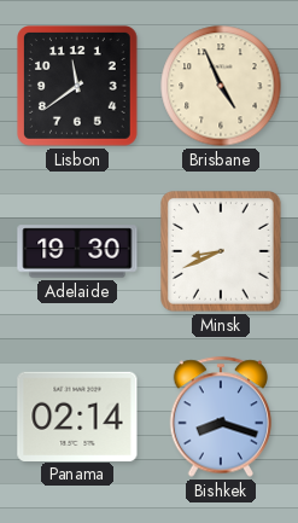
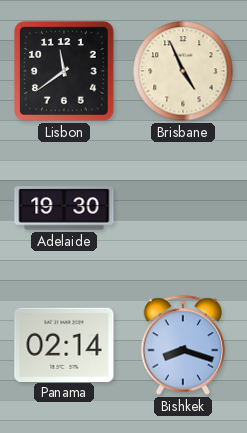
Minsk: 8:41 -> none (222, 252)
